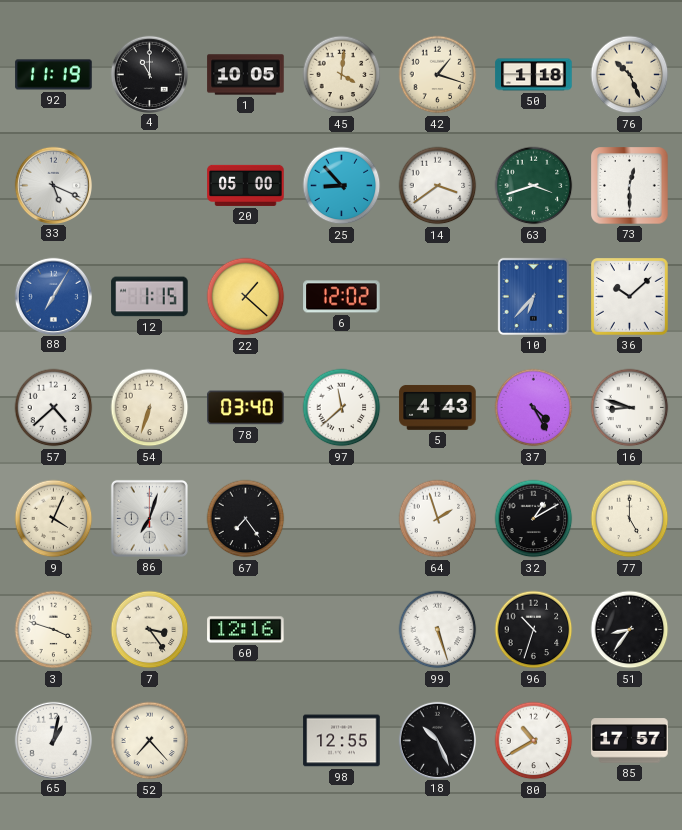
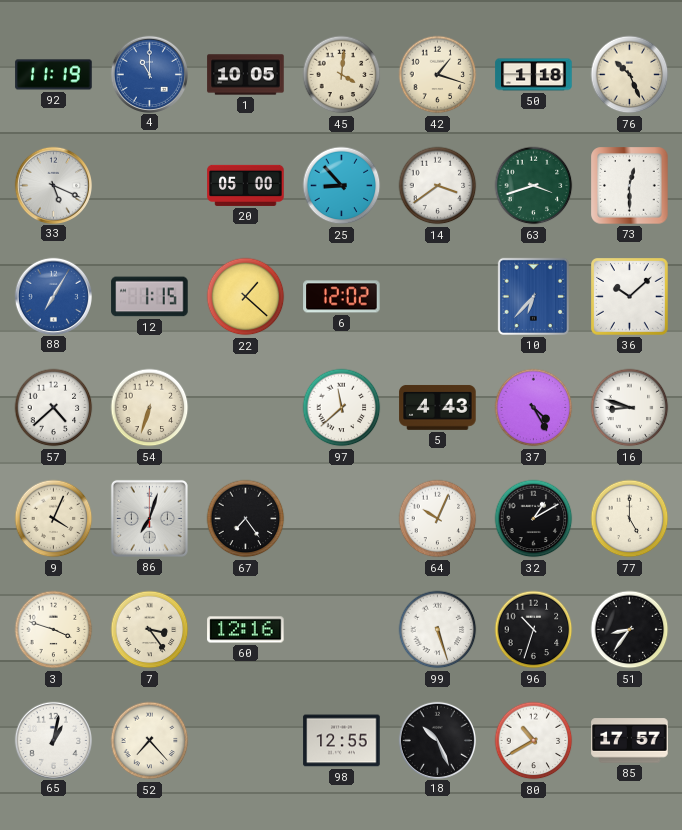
4 dial: black -> blue (149, 74)
78: 03:40 -> none (246, 408)
64: 1:57 -> 10:04 (438, 519)
